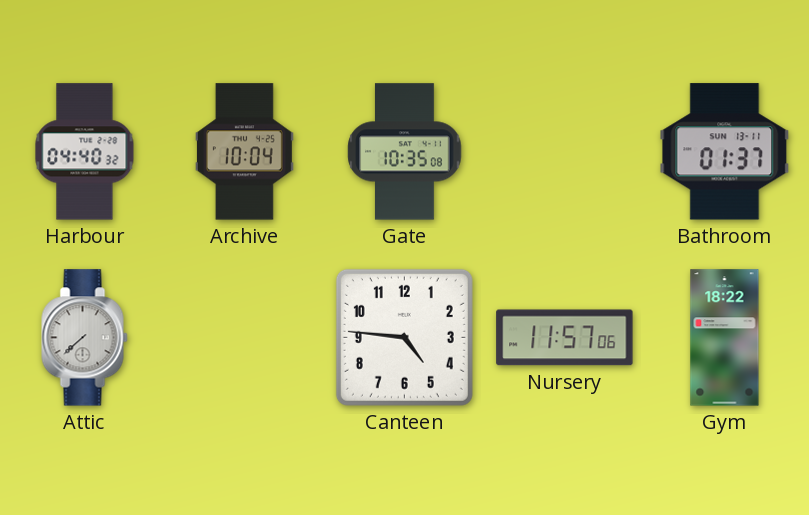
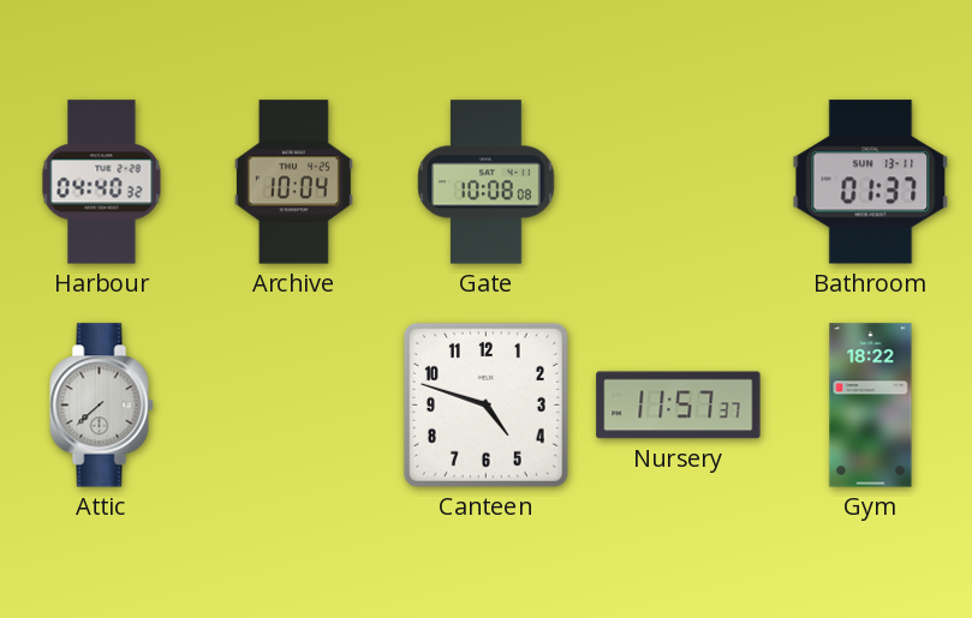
Gate: 10:35 -> 10:08 (487, 182)
Canteen: 4:46 -> 4:48 (485, 404)
Nursery: 11:57:06 -> 11:57:37 (679, 406)
